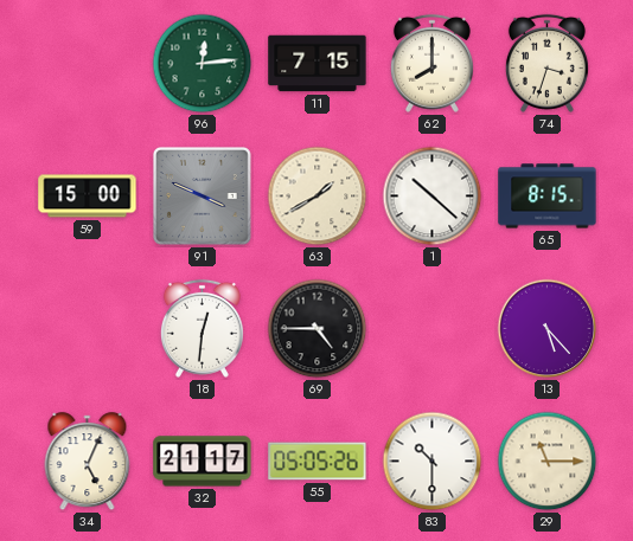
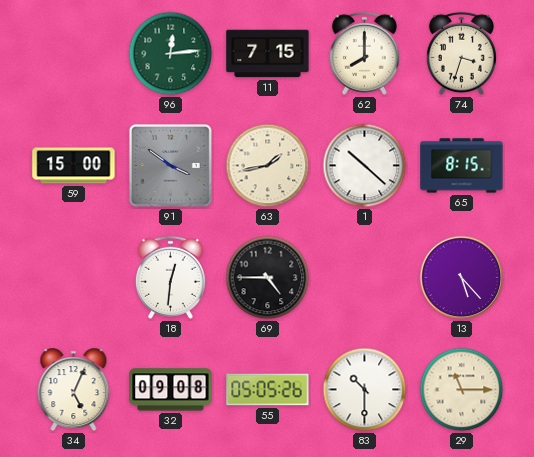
91: 3:49 -> 3:51 (170, 165)
63: 1:40 -> 1:43 (268, 166)
32: 21:17 -> 09:08 (171, 390)
